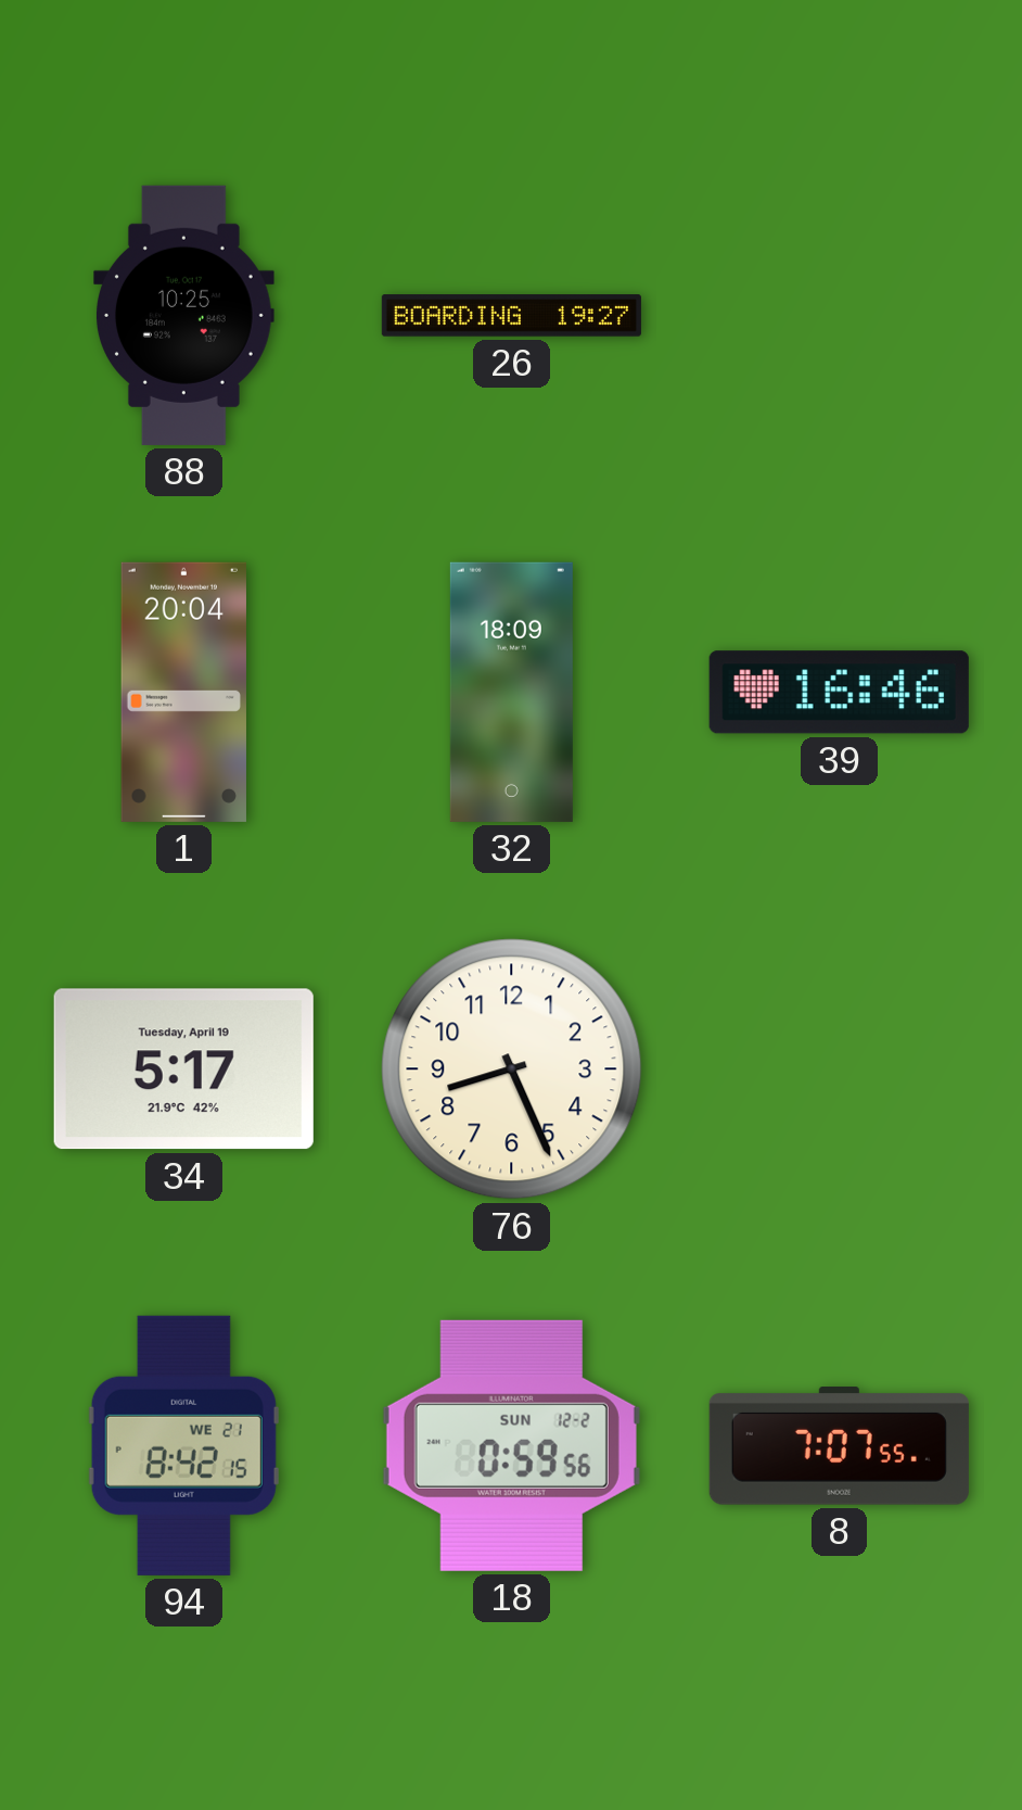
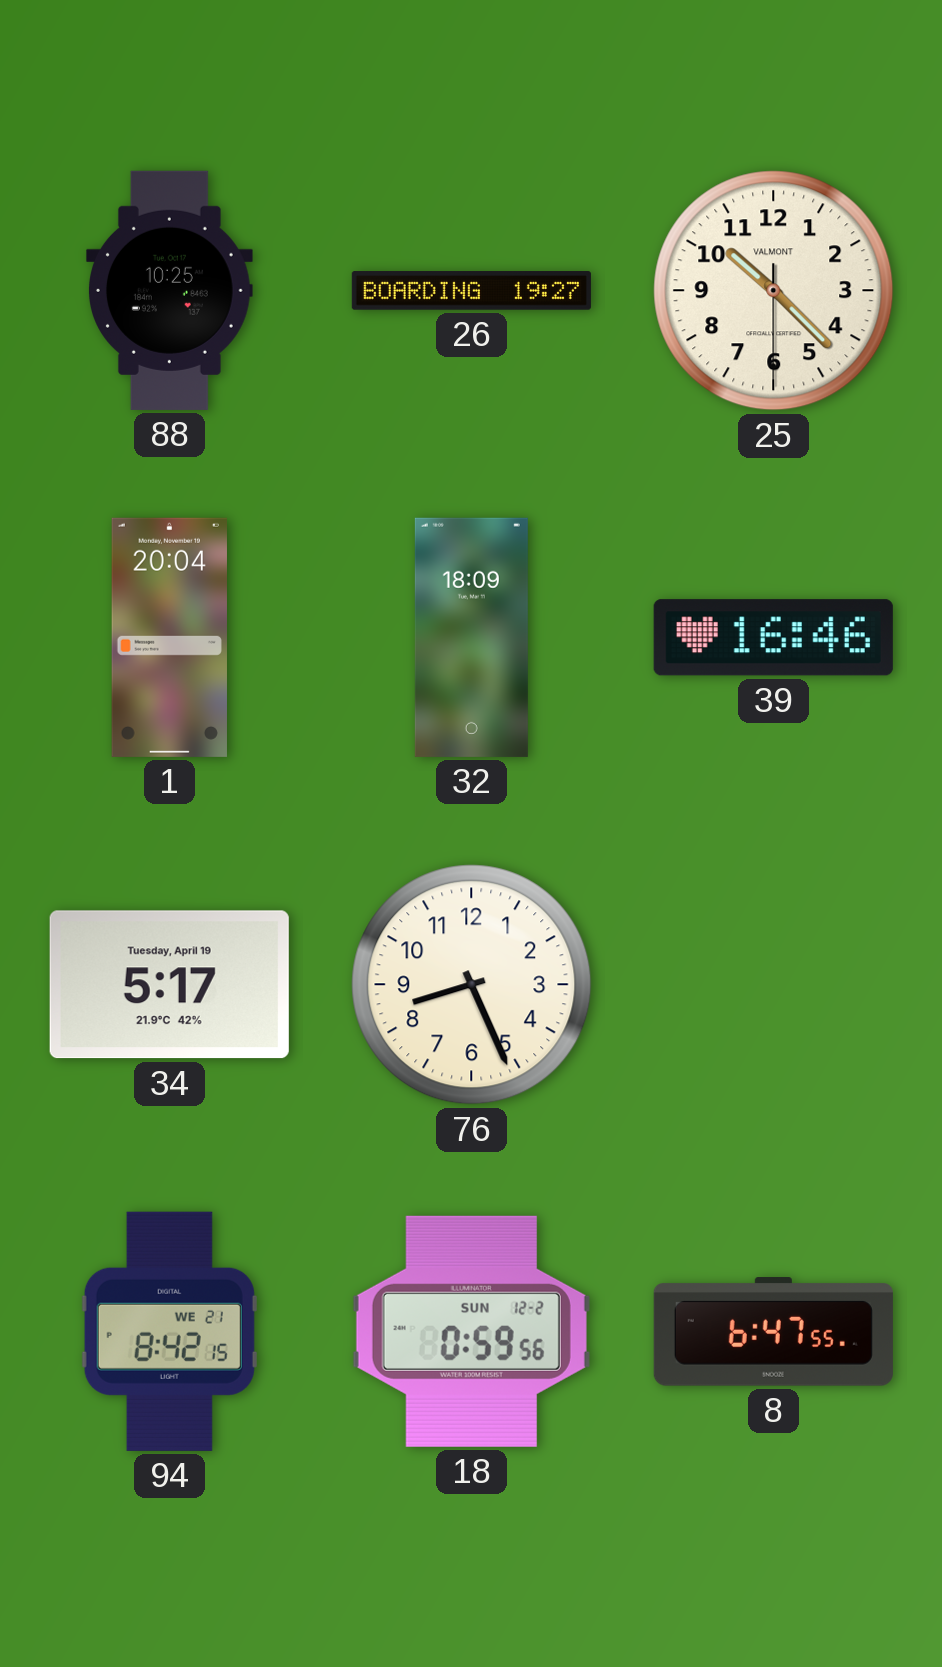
25: none -> 10:22 (774, 291)
8: 7:07 -> 6:47 (773, 1332)
